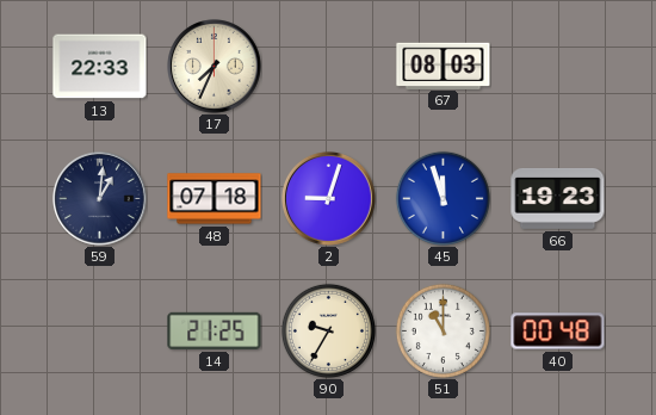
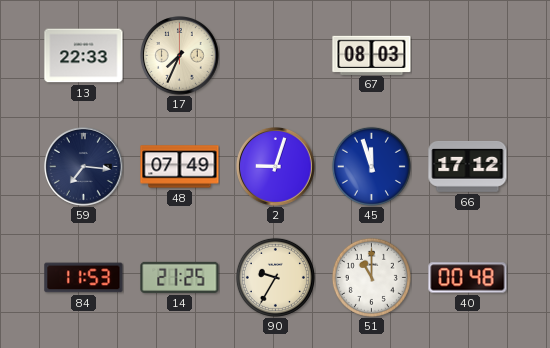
59: 1:01 -> 7:16 (84, 167)
48: 07:18 -> 07:49 (180, 167)
66: 19:23 -> 17:12 (468, 166)
84: none -> 11:53 (84, 278)
